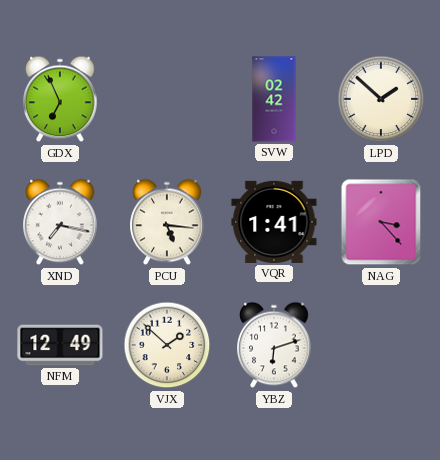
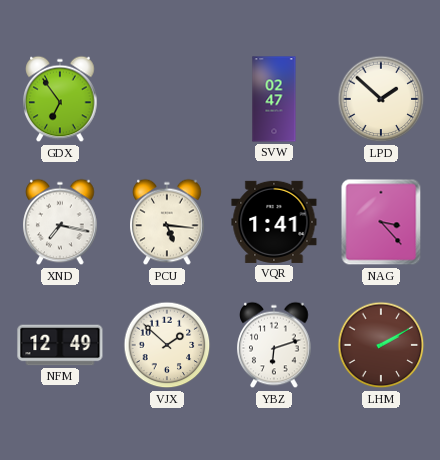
GDX: 6:56 -> 6:54 (60, 99)
SVW: 02:42 -> 02:47 (274, 99)
LHM: none -> 2:10 (381, 345)
